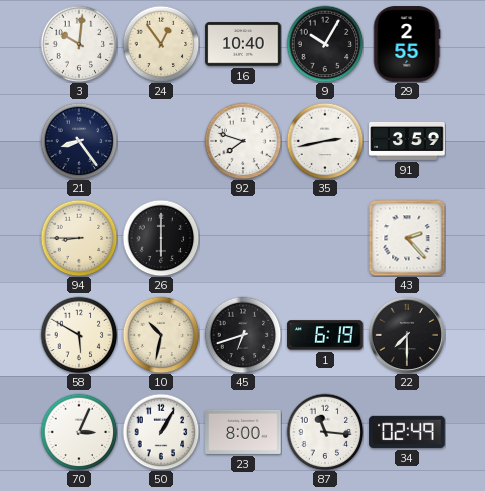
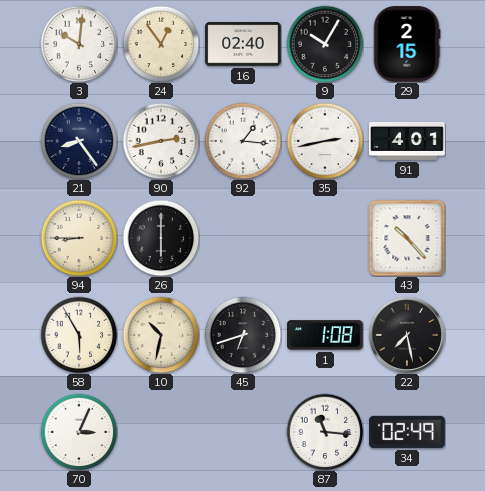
16: 10:40 -> 02:40 (243, 44)
29: 2:55 -> 2:15 (407, 44)
90: none -> 2:43 (161, 141)
92: 7:48 -> 1:16 (243, 141)
91: 3:59 -> 4:01 (407, 141)
43: 2:23 -> 10:23 (407, 238)
58: 5:50 -> 5:55 (79, 335)
1: 6:19 -> 1:08 (325, 335)
22: 7:30 -> 7:28 (407, 335)
50: 1:05 -> none (161, 432)
23: 8:00 -> none (243, 432)
